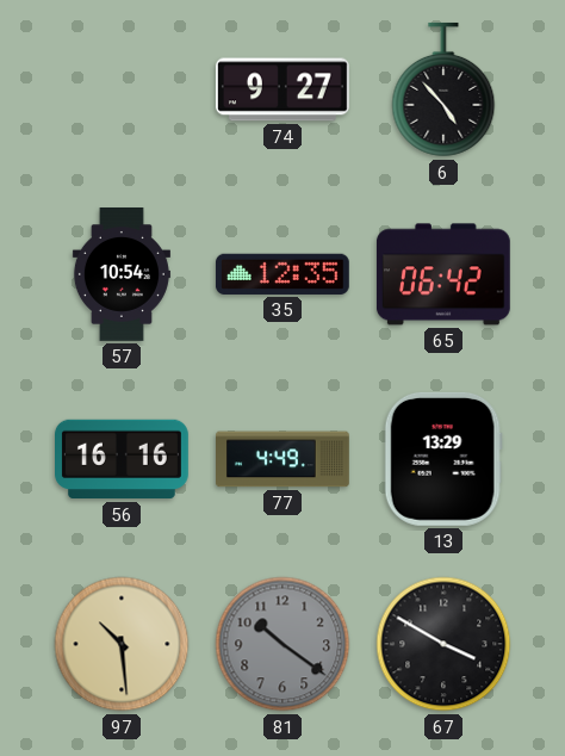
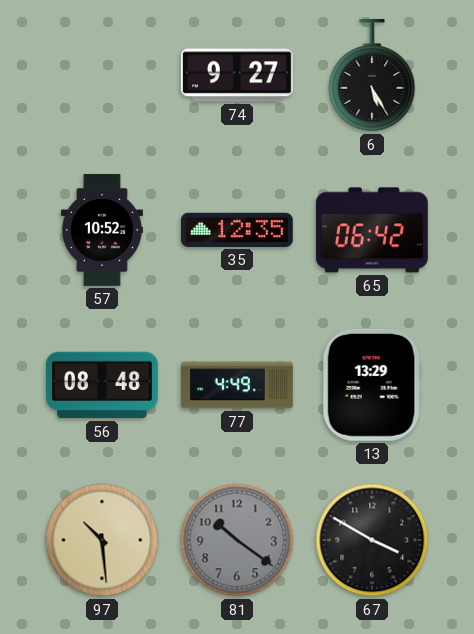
6: 4:53 -> 5:25 (372, 75)
57: 10:54 -> 10:52 (102, 231)
56: 16:16 -> 08:48 (103, 385)
